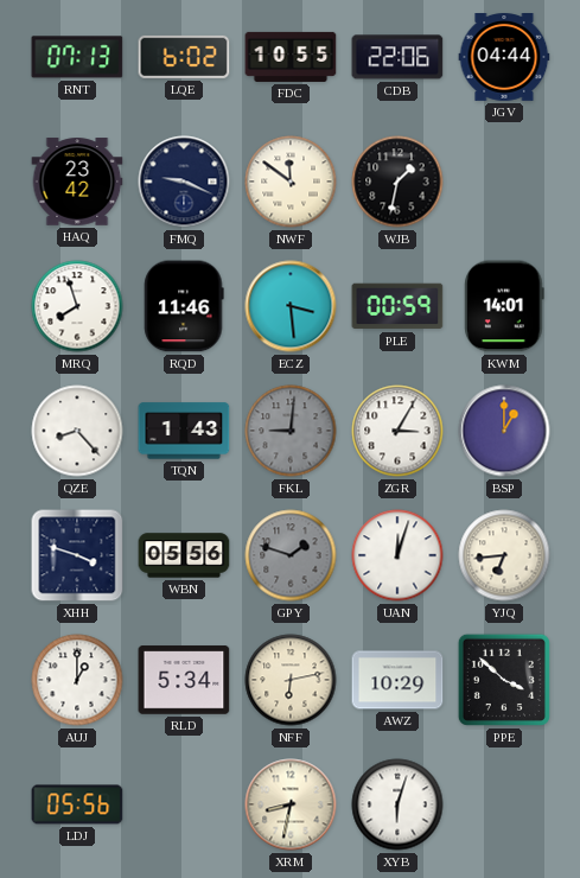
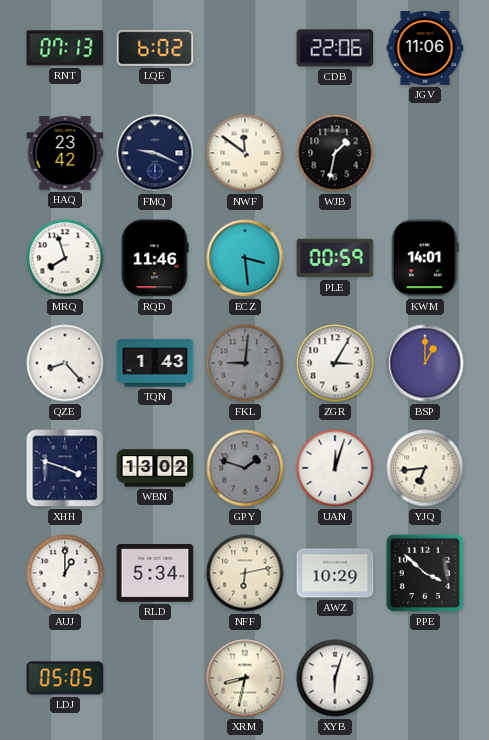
FDC: 10:55 -> none (291, 57)
JGV: 04:44 -> 11:06 (425, 49)
WBN: 05:56 -> 13:02 (155, 468)
LDJ: 05:56 -> 05:05 (65, 678)
